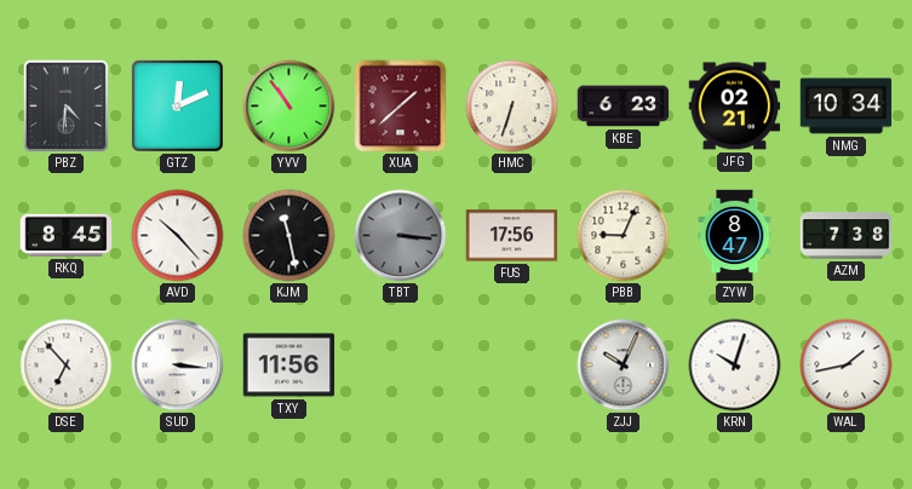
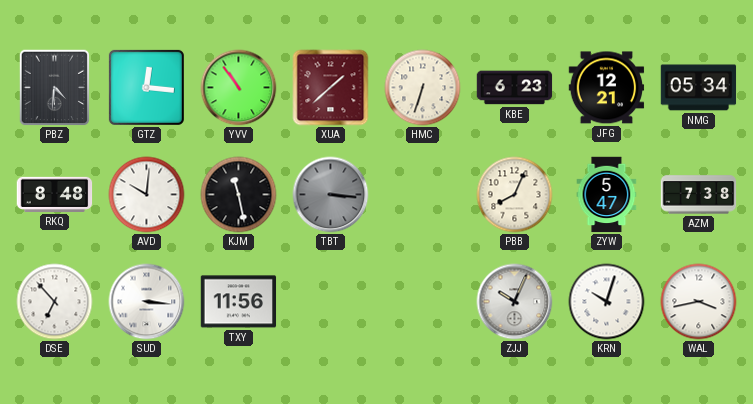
GTZ: 12:11 -> 12:16 (146, 87)
JFG: 02:21 -> 12:21 (607, 88)
NMG: 10:34 -> 05:34 (699, 88)
RKQ: 8:45 -> 8:48 (55, 194)
AVD: 10:23 -> 10:01 (147, 195)
FUS: 17:56 -> none (512, 236)
PBB: 9:04 -> 8:04 (515, 195)
ZYW: 8:47 -> 5:47 (607, 195)
WAL: 1:43 -> 3:43 (699, 302)
